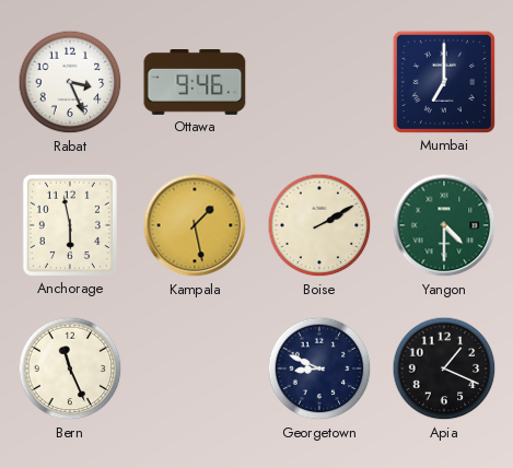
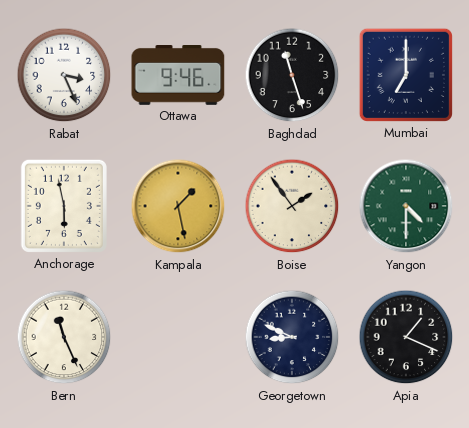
Baghdad: none -> 11:27 (292, 75)
Boise: 2:10 -> 1:54 (292, 206)
